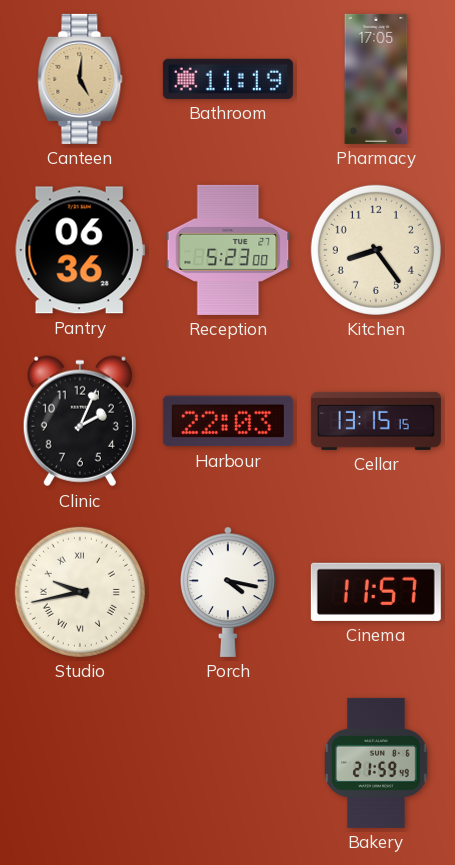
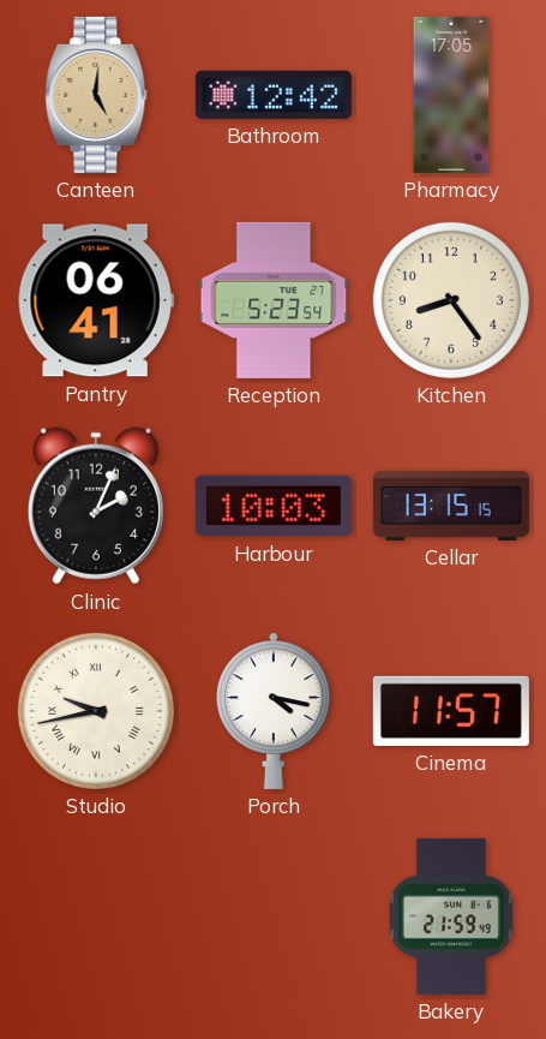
Bathroom: 11:19 -> 12:42 (274, 95)
Pantry: 06:36 -> 06:41 (96, 300)
Reception: 5:23:00 -> 5:23:54 (274, 300)
Harbour: 22:03 -> 10:03 (274, 506)
